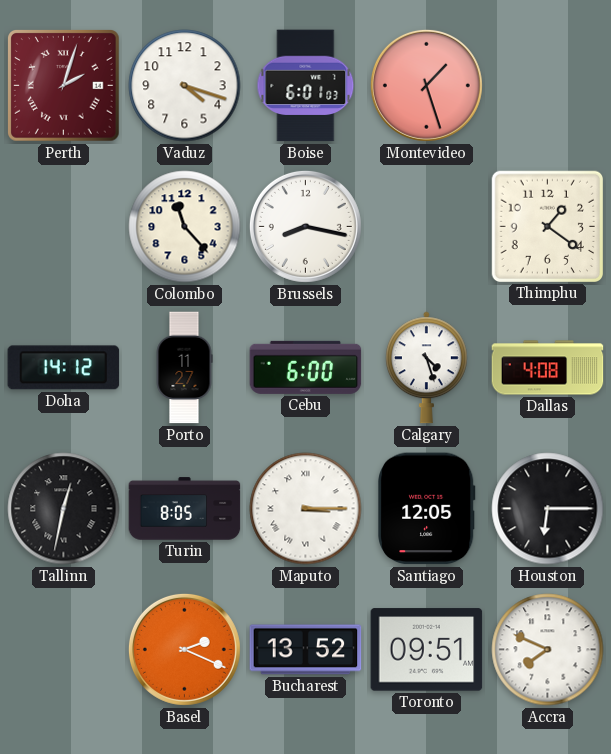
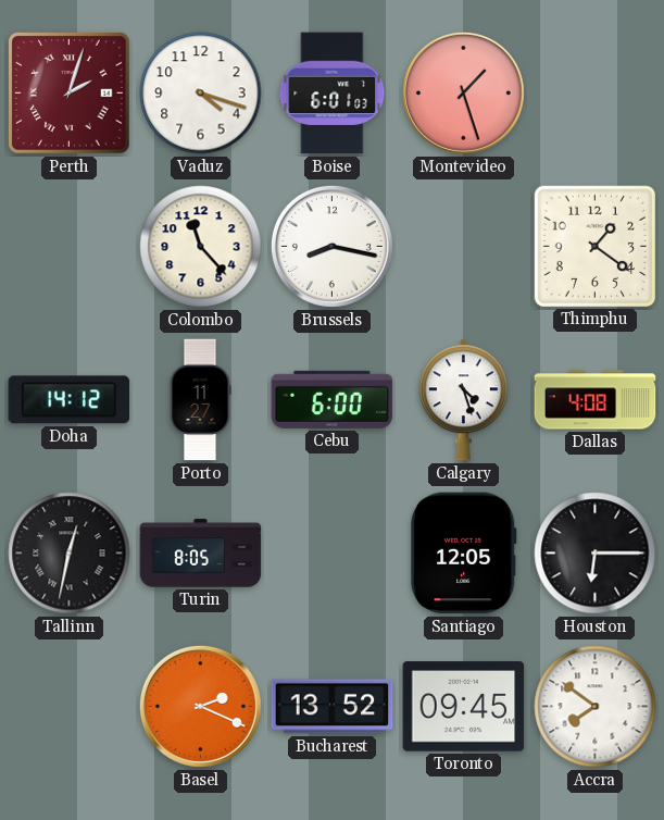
Maputo: 3:15 -> none (306, 509)
Toronto: 09:51 -> 09:45 (464, 707)
Accra: 7:49 -> 7:51 (596, 707)
